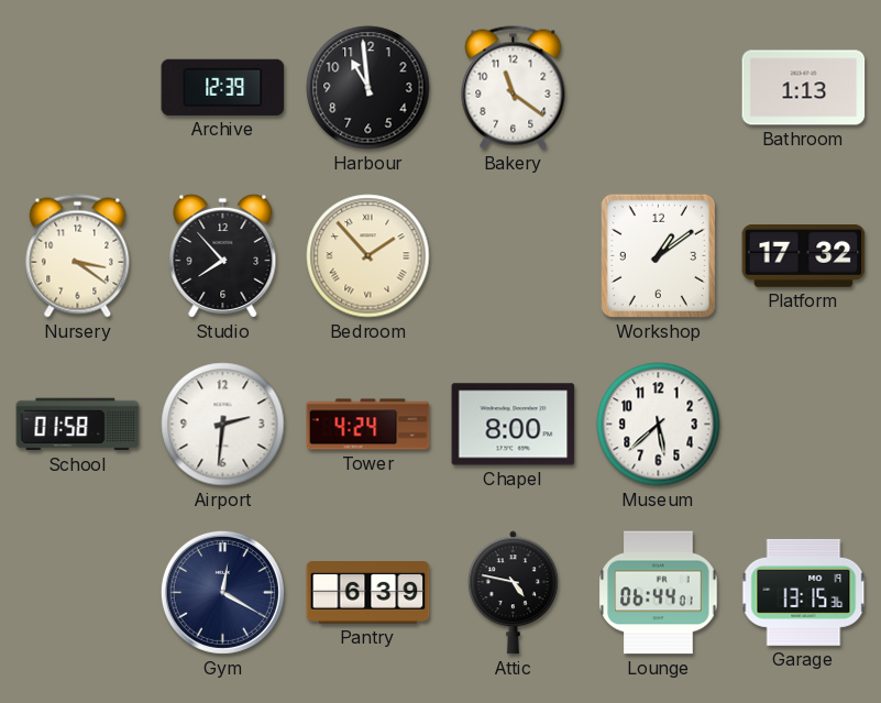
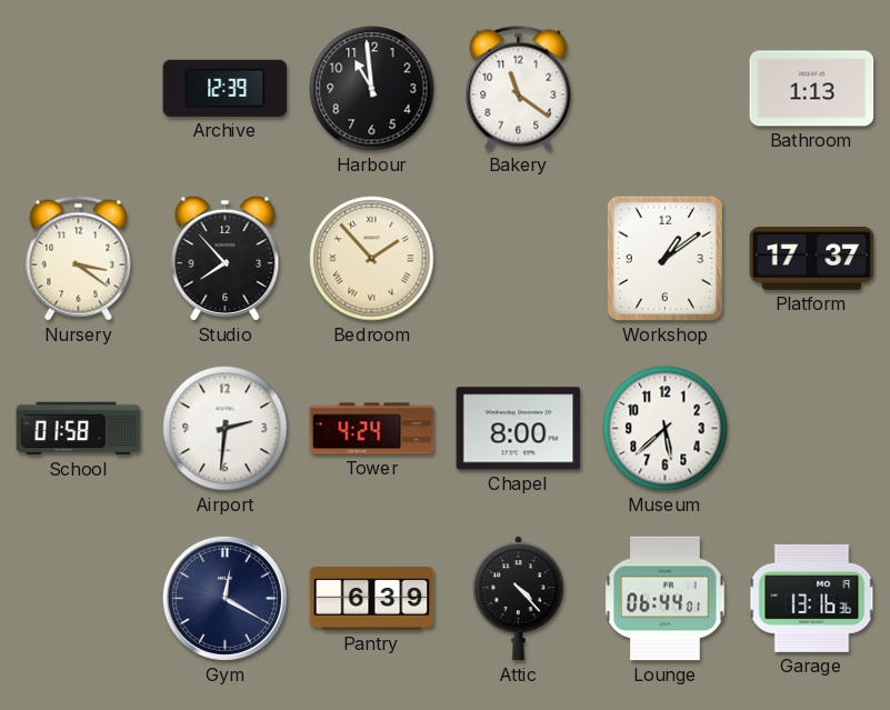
Platform: 17:32 -> 17:37 (812, 259)
Attic: 4:47 -> 4:23 (518, 599)
Garage: 13:15 -> 13:16 (812, 598)
